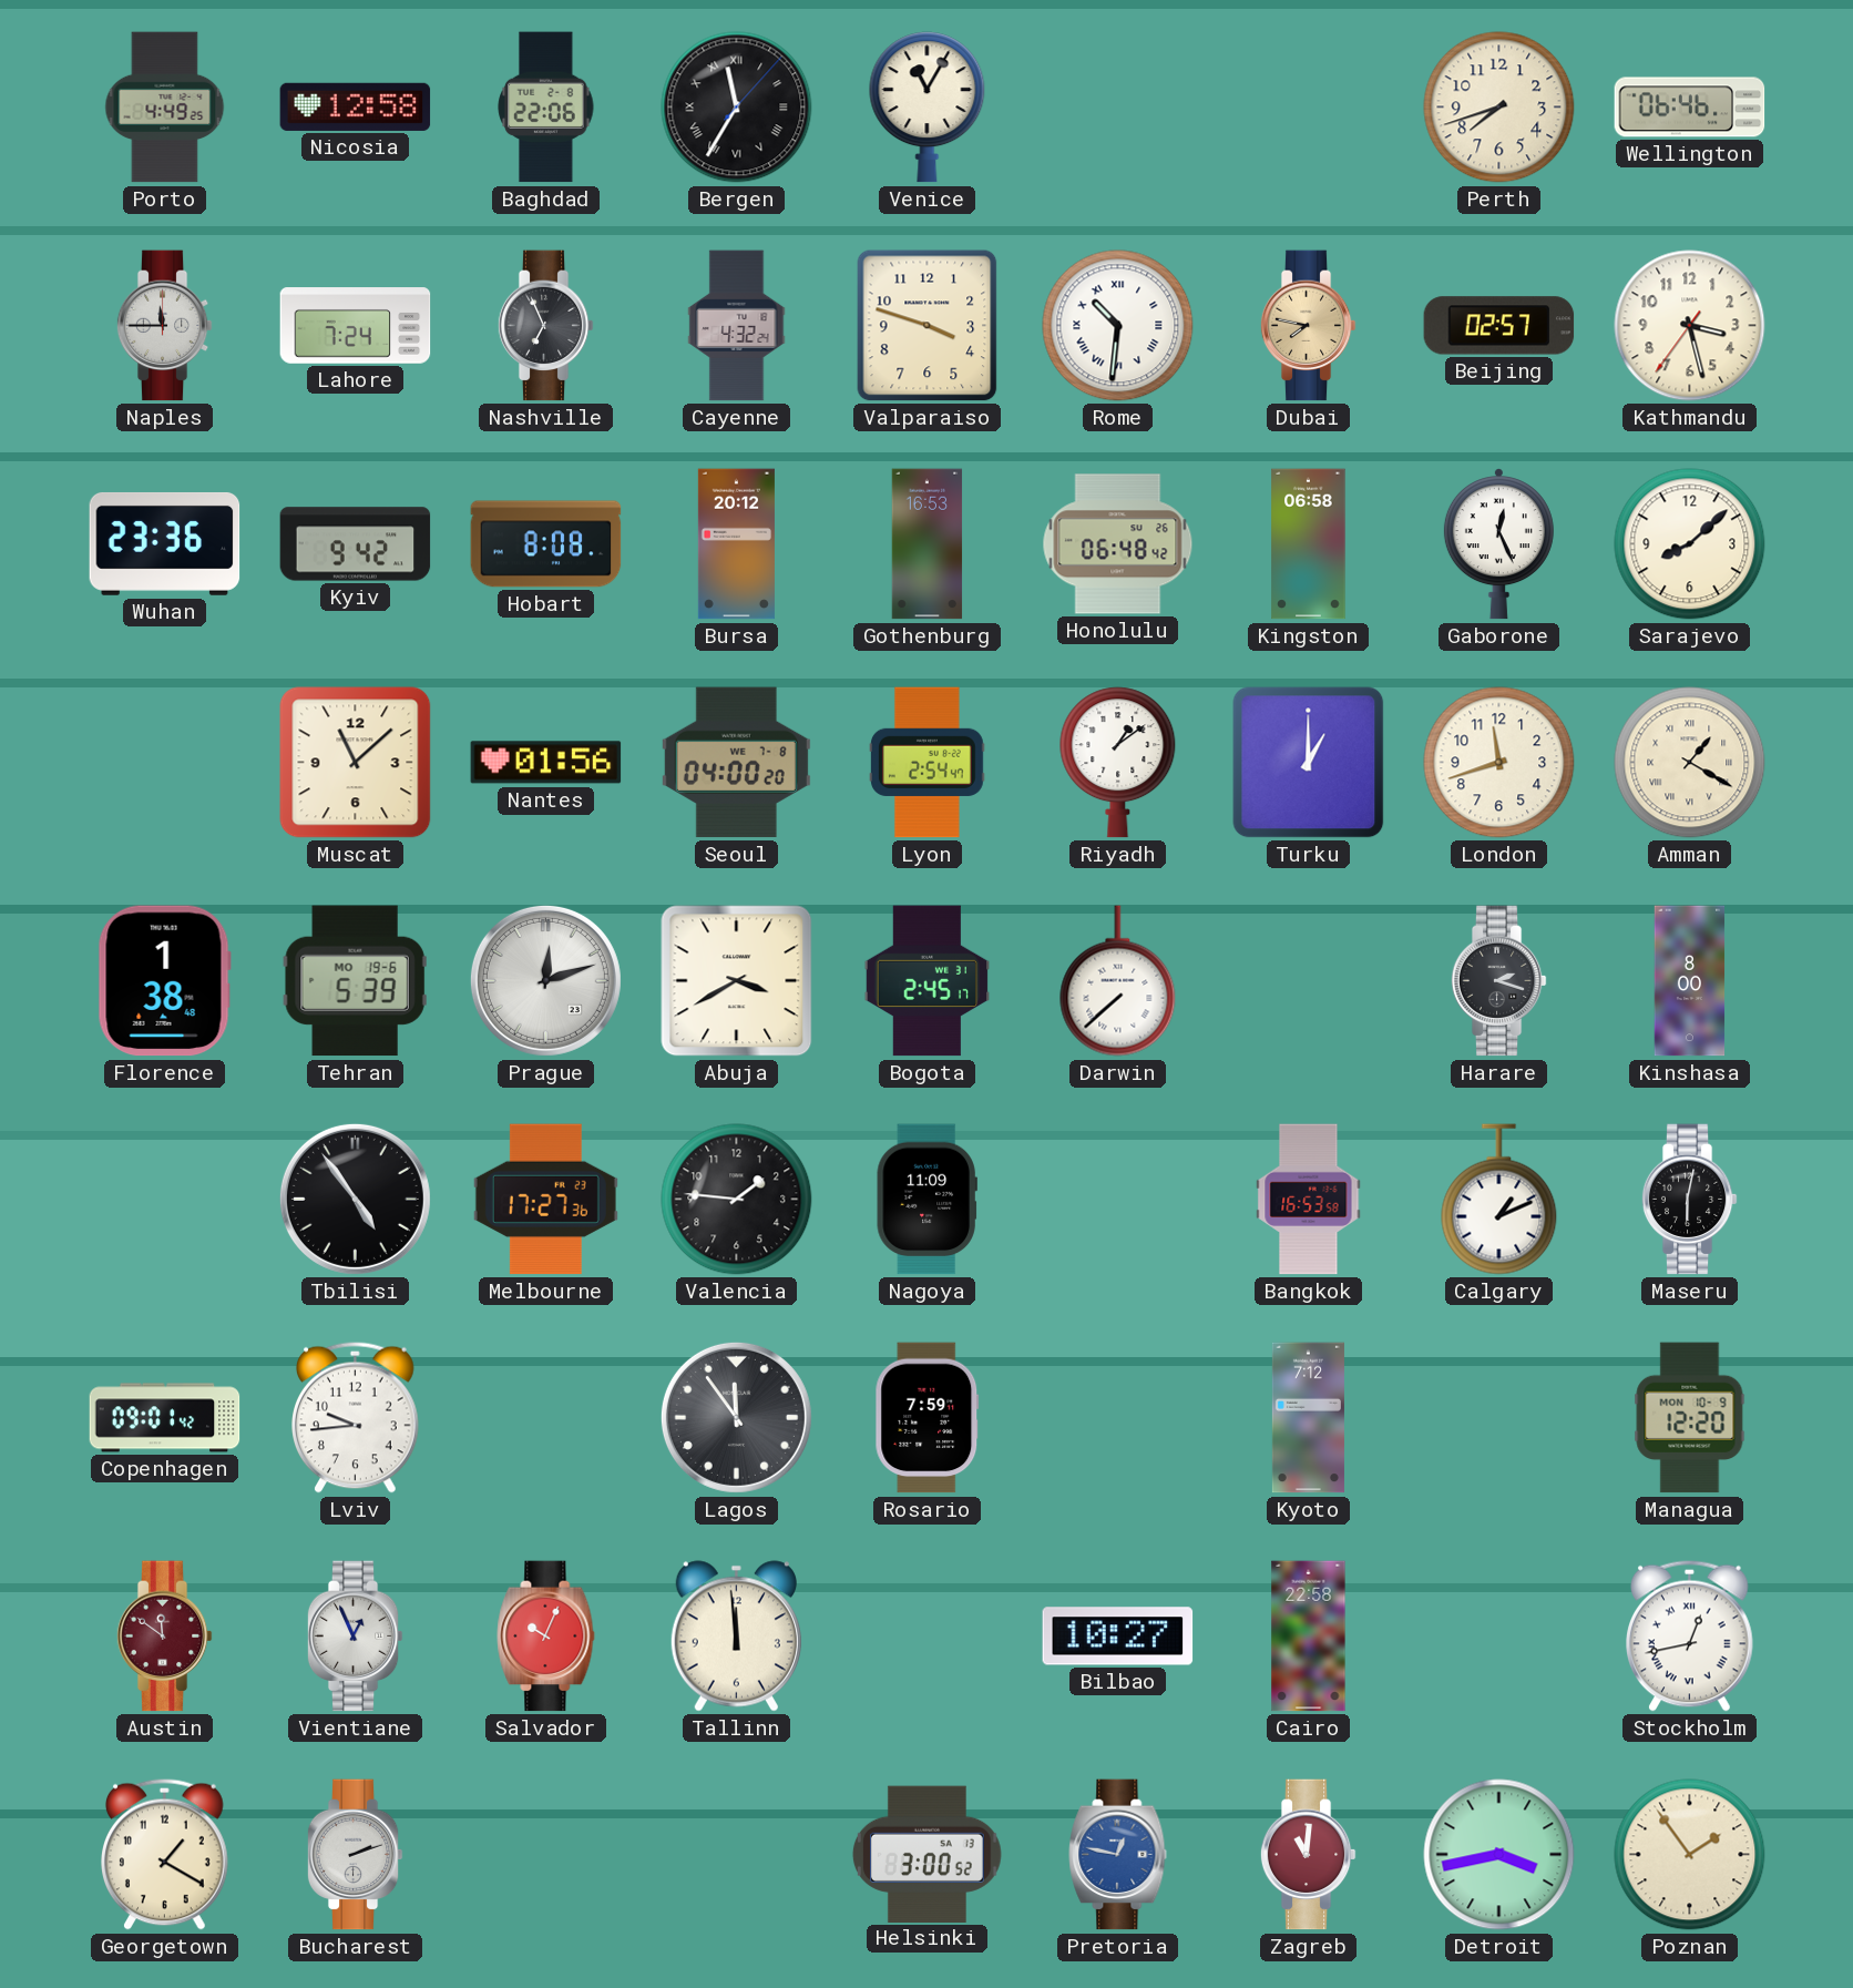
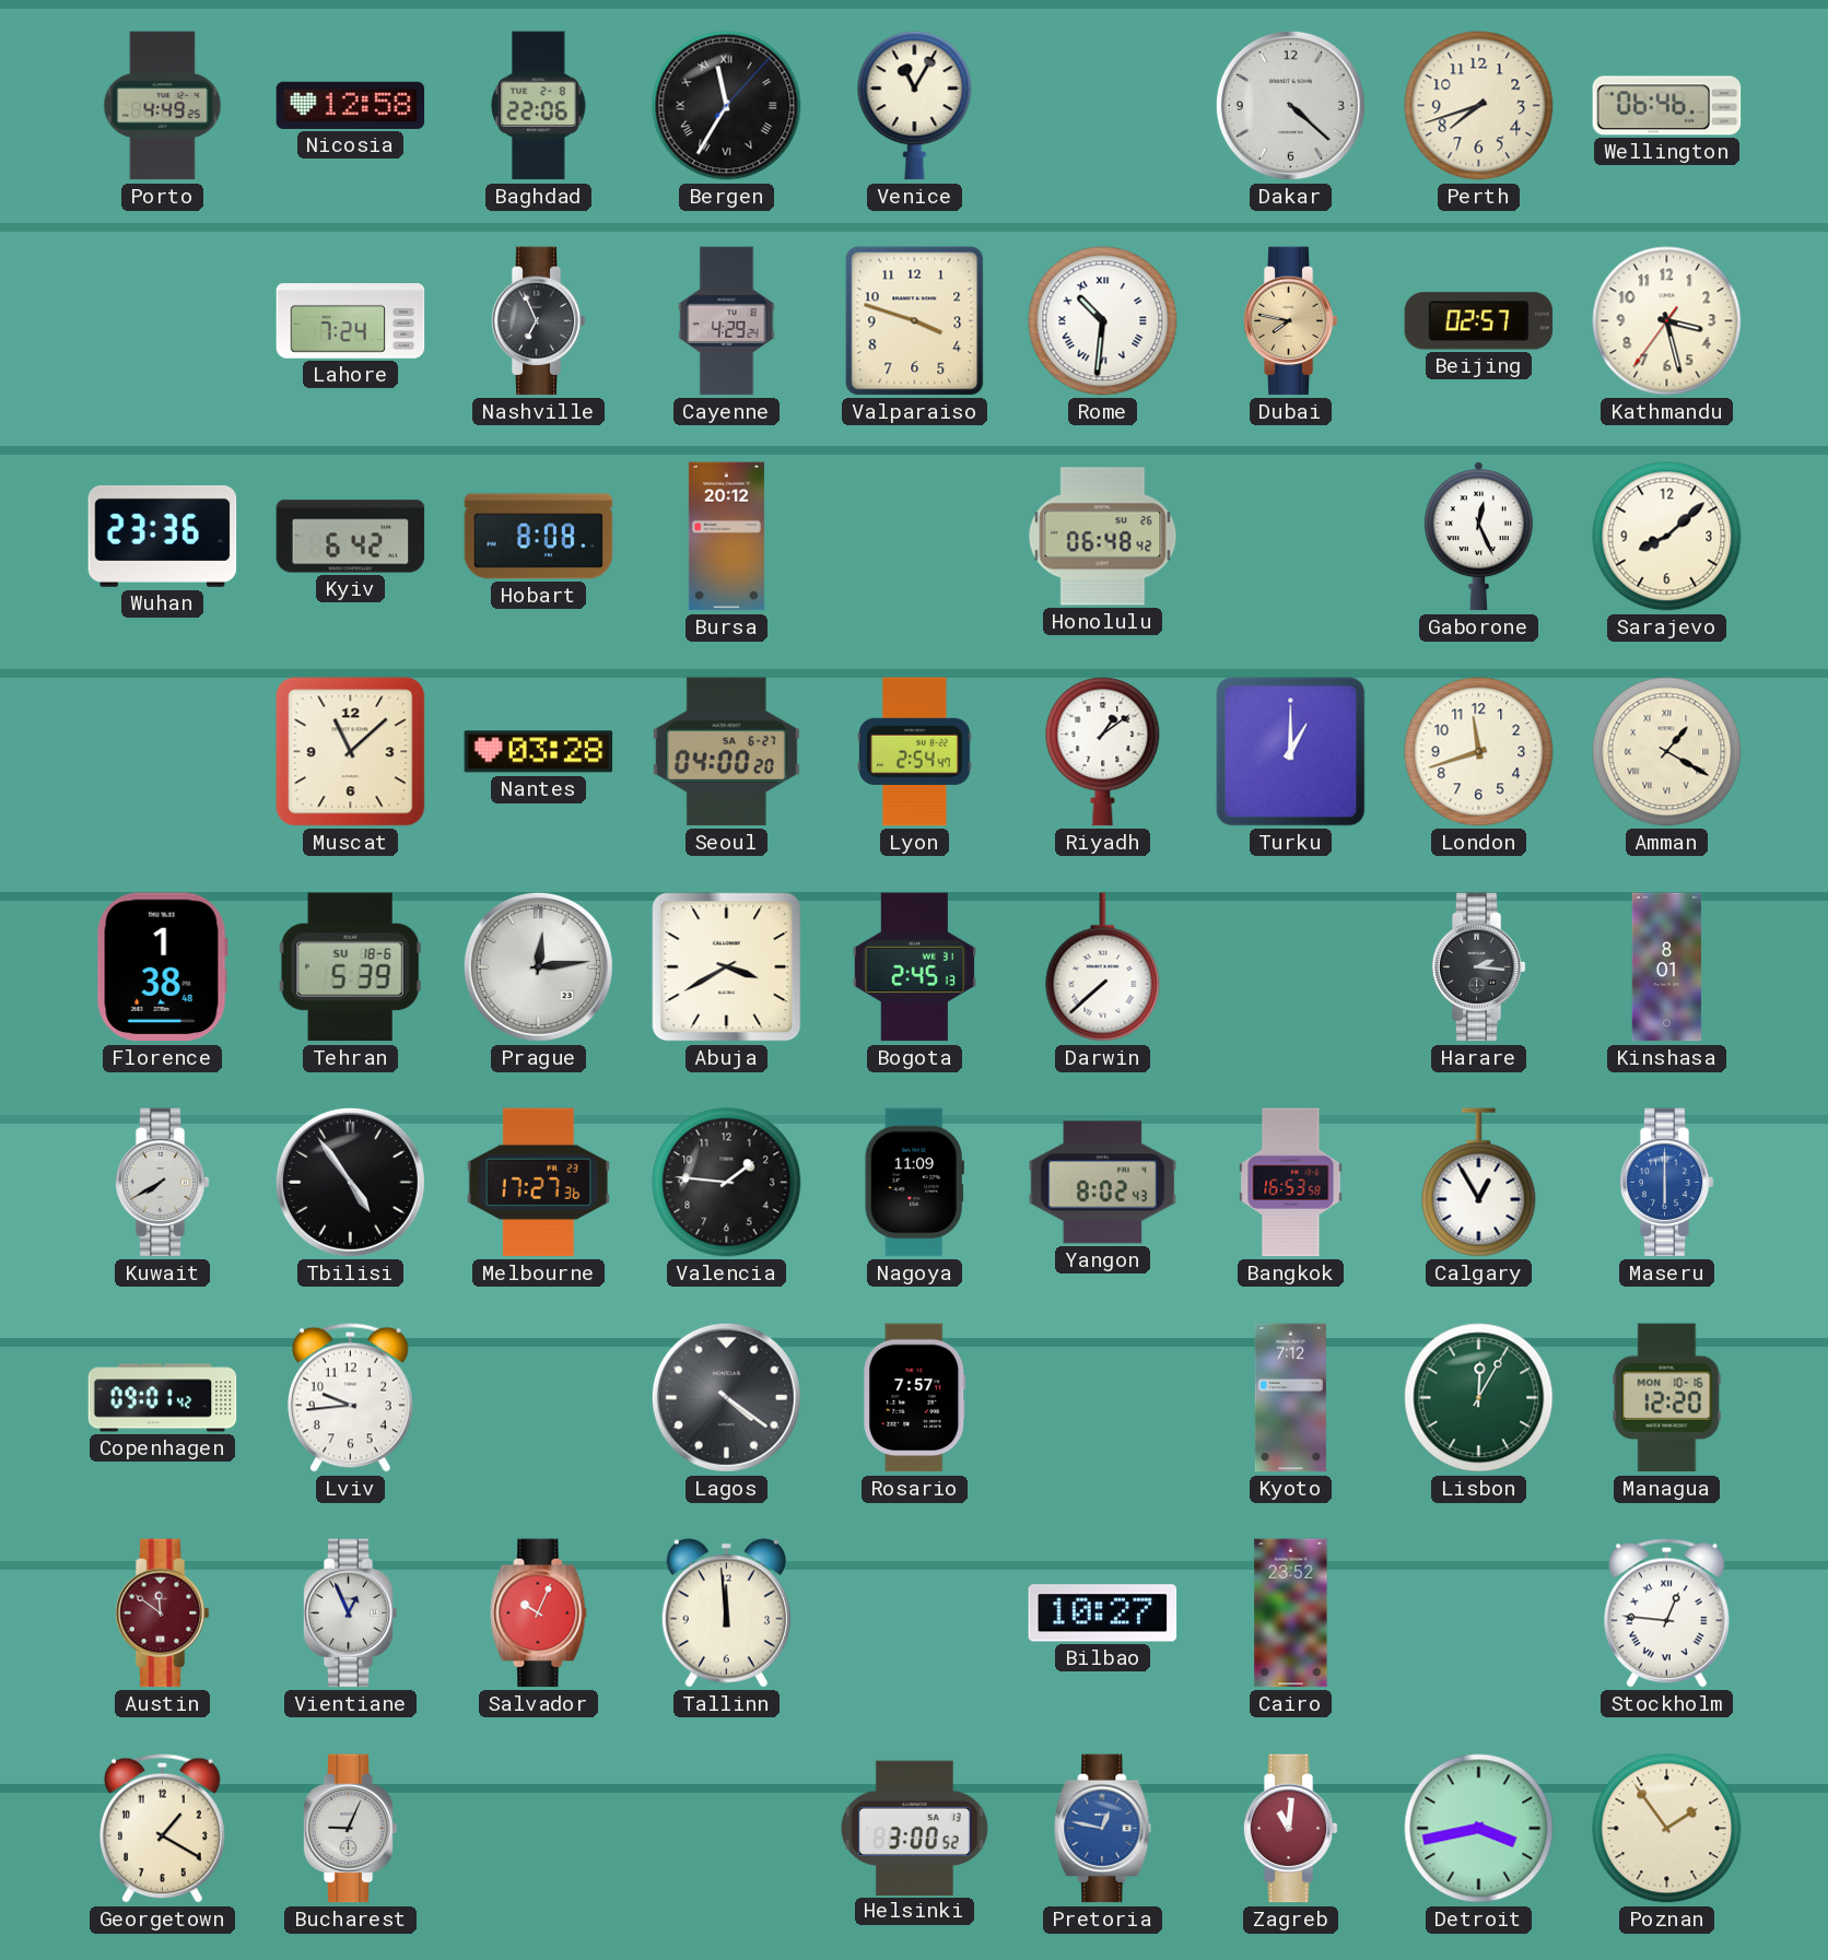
Dakar: none -> 4:22 (1290, 105)
Naples: 11:45 -> none (164, 326)
Cayenne: 4:32 -> 4:29 (727, 321)
Kyiv: 9:42 -> 6:42 (351, 537)
Gothenburg: 16:53 -> none (928, 544)
Kingston: 06:58 -> none (1309, 544)
Nantes: 01:56 -> 03:28 (539, 752)
Seoul date: WE 7-8 -> SA 6-27 (726, 752)
Tehran date: MO 19-6 -> SU 18-6 (350, 967)
Prague: 12:12 -> 12:14 (538, 966)
Bogota: 2:45:17 -> 2:45:13 (915, 967)
Harare: 2:18 -> 2:16 (1478, 967)
Kinshasa: 8:00 -> 8:01 (1667, 967)
Kuwait: none -> 7:40 (162, 1183)
Yangon: none -> 8:02 (1103, 1183)
Calgary: 1:11 -> 12:55 (1479, 1183)
Maseru: 6:02 -> 6:00 (1666, 1183)
Maseru dial: black -> blue (1666, 1183)
Lagos: 11:54 -> 4:21 (726, 1397)
Rosario: 7:59 -> 7:57 (915, 1398)
Lisbon: none -> 12:05 (1479, 1398)
Managua date: MON 10-9 -> MON 10-16 (1667, 1398)
Cairo: 22:58 -> 23:52 (1291, 1613)
Stockholm: 12:43 -> 12:46 (1667, 1612)
Bucharest: 2:12 -> 9:04 (350, 1829)
